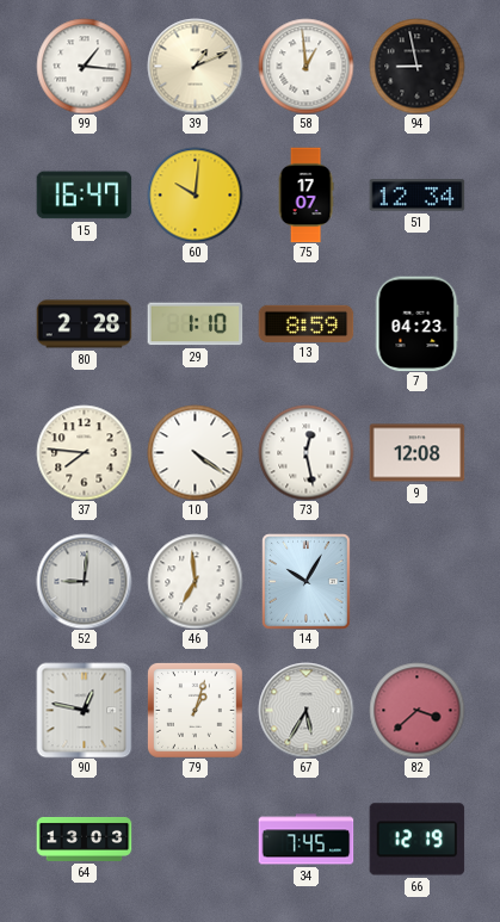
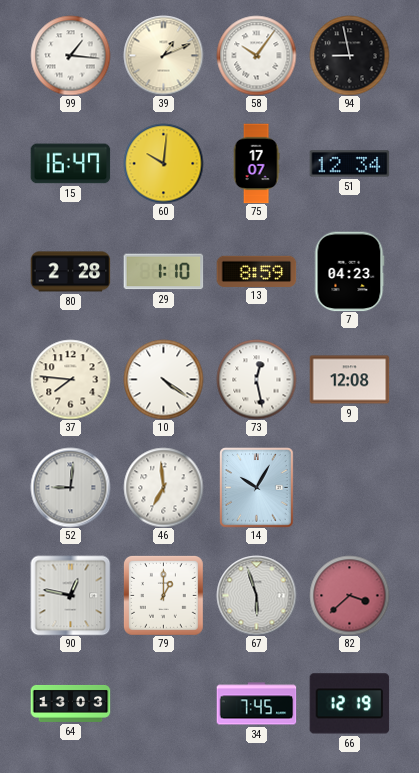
58: 12:59 -> 10:06 (256, 55)
79: 1:03 -> 1:00 (163, 595)
67: 5:35 -> 5:57 (256, 595)
